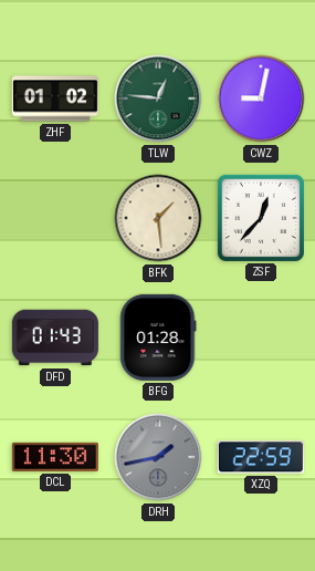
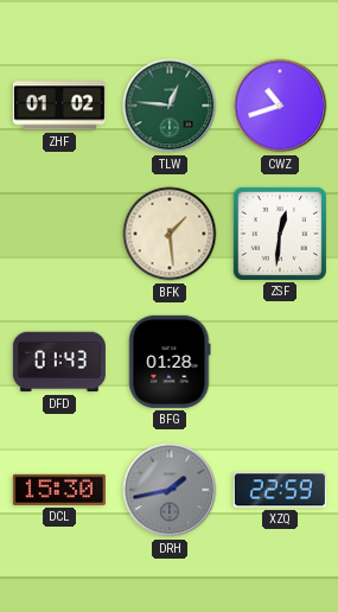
CWZ: 9:02 -> 10:42 (280, 106)
ZSF: 12:37 -> 12:31 (280, 234)
DCL: 11:30 -> 15:30 (59, 490)
